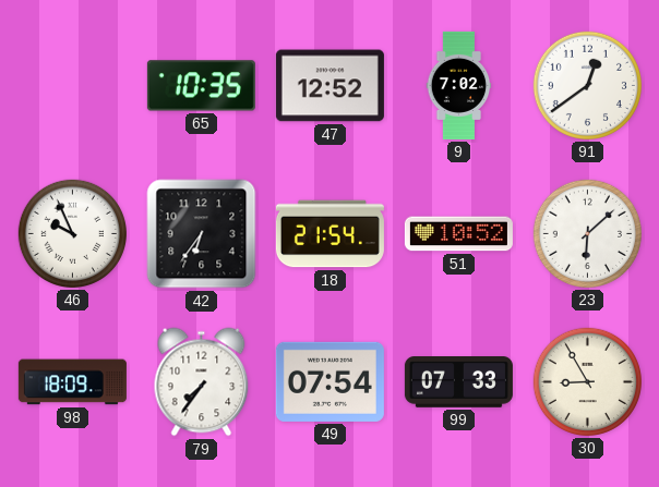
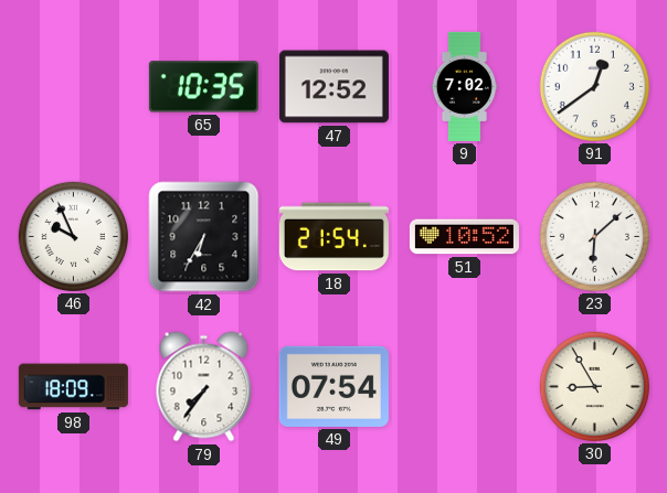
42: 6:36 -> 6:35 (204, 237)
99: 07:33 -> none (458, 382)
